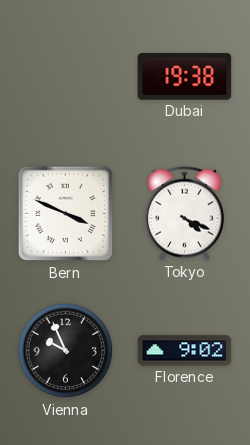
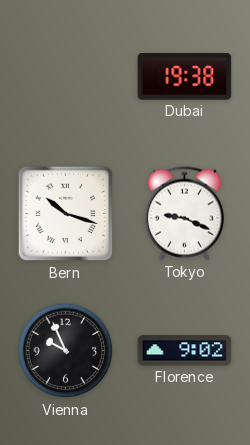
Bern: 3:49 -> 10:18 (66, 214)
Tokyo: 4:19 -> 9:19 (184, 214)
